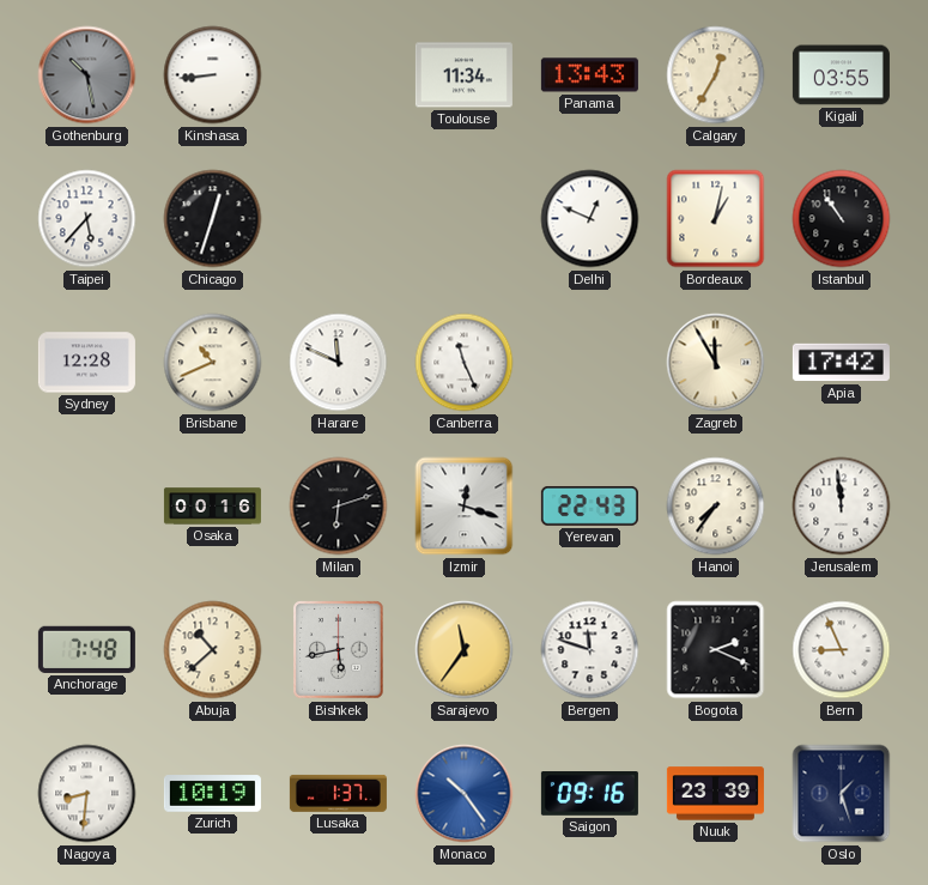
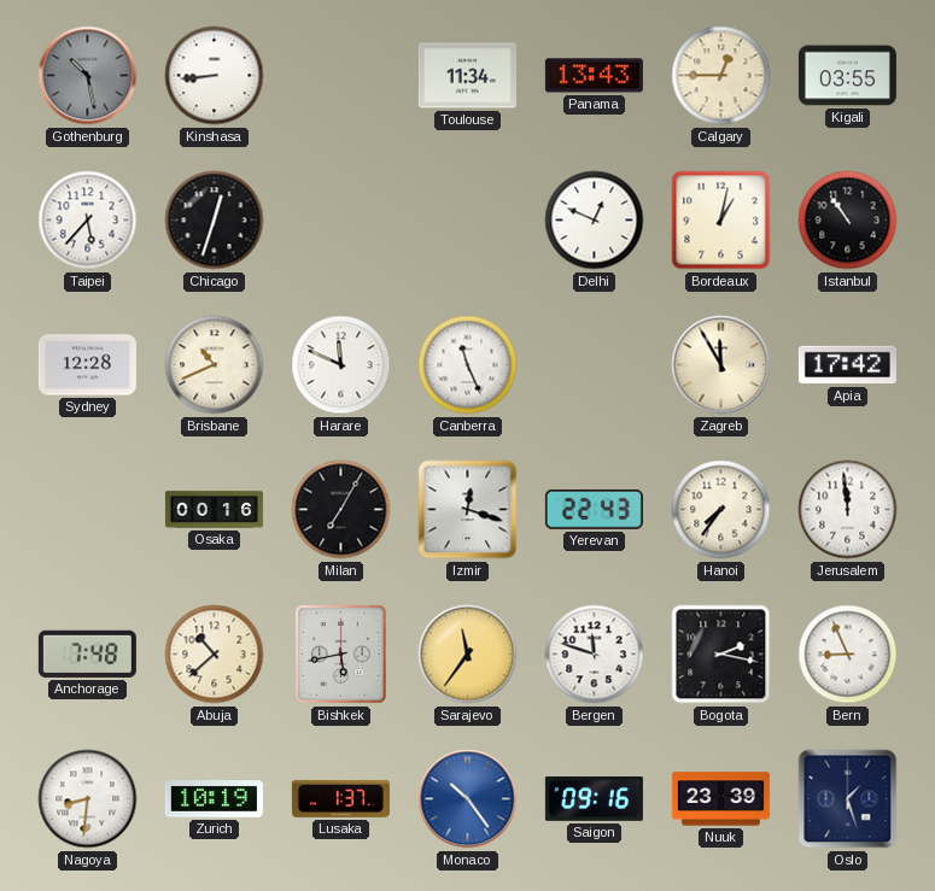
Calgary: 12:35 -> 12:45 (721, 76)
Milan: 6:12 -> 7:05 (341, 510)
Bogota: 2:19 -> 2:17 (721, 655)
